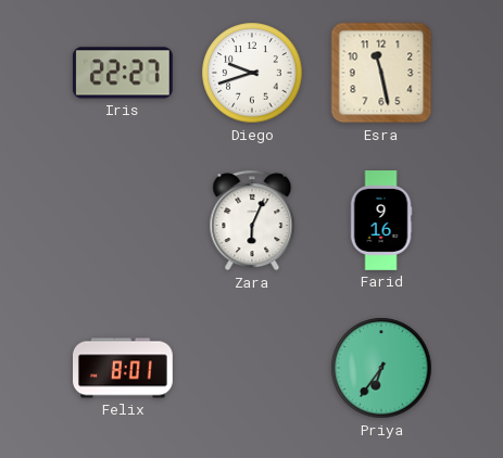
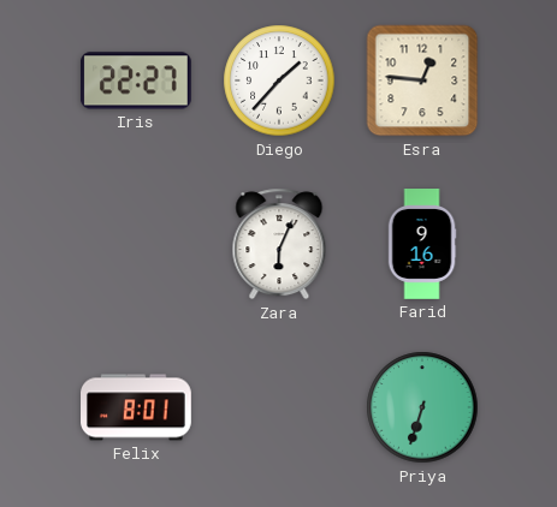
Diego: 9:42 -> 1:37 (279, 80)
Esra: 11:28 -> 12:46 (422, 80)
Priya: 6:36 -> 6:33 (422, 407)
